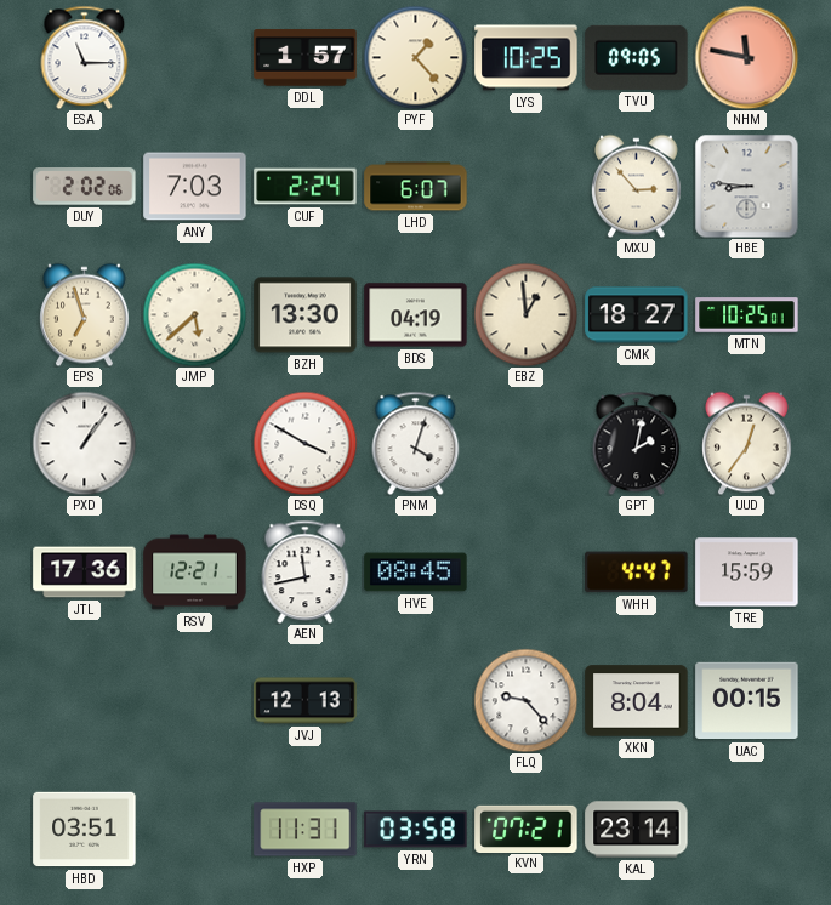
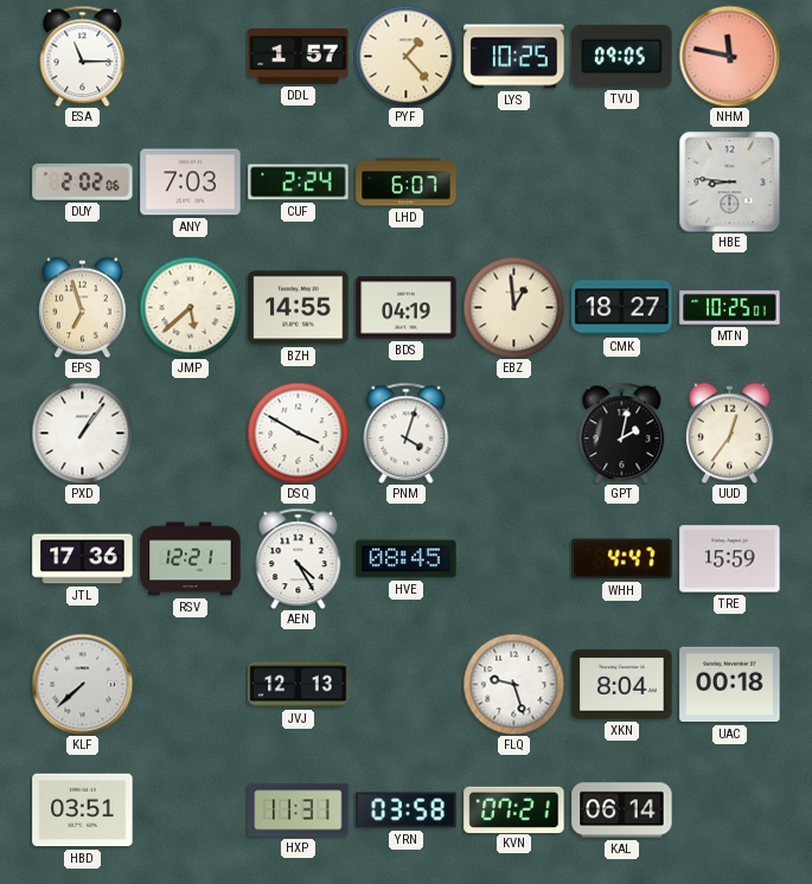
MXU: 2:53 -> none (637, 186)
BZH: 13:30 -> 14:55 (299, 308)
AEN: 11:43 -> 4:25 (299, 558)
KLF: none -> 7:38 (82, 684)
FLQ: 9:23 -> 9:27 (513, 684)
UAC: 00:15 -> 00:18 (730, 685)
KAL: 23:14 -> 06:14 (622, 811)
